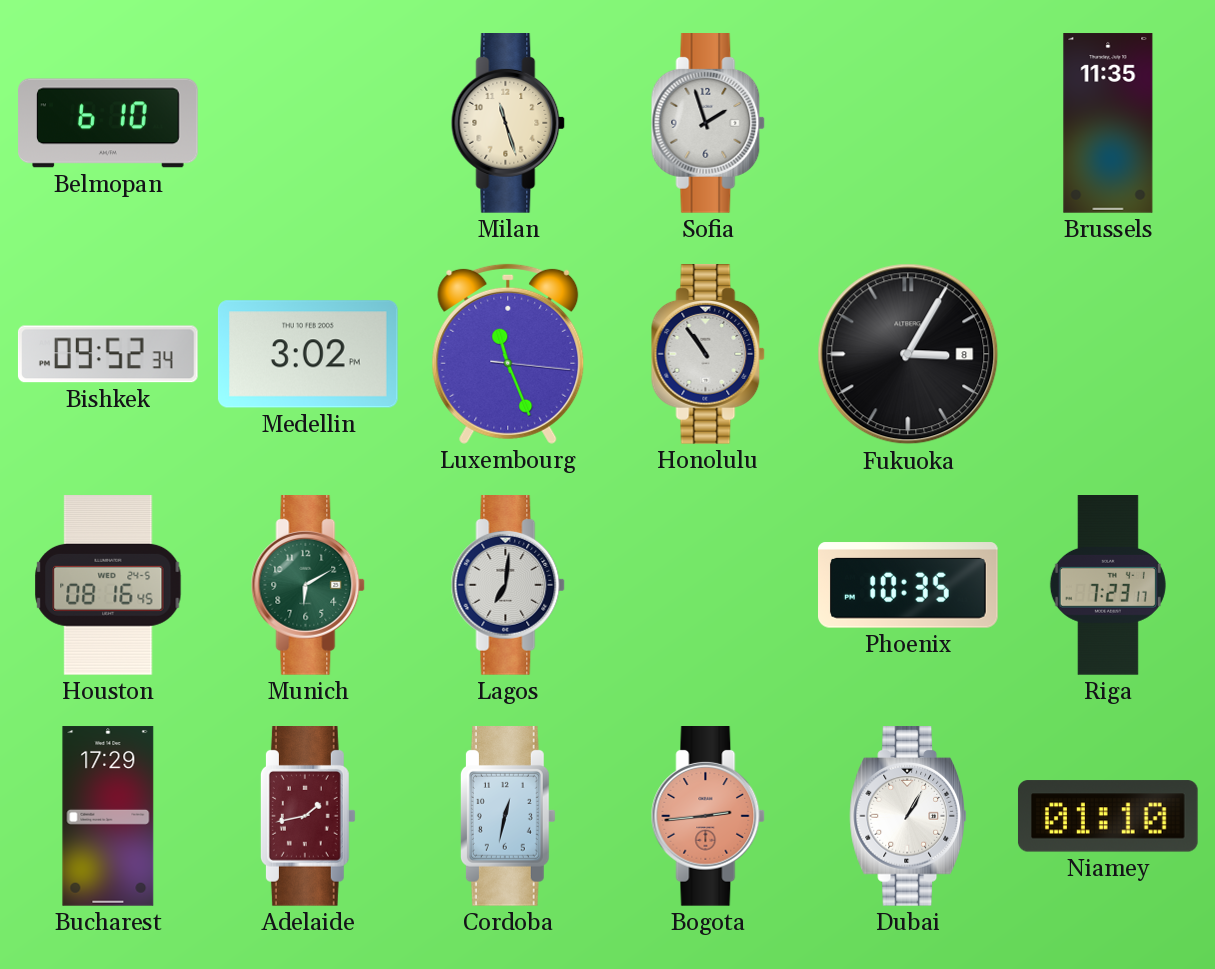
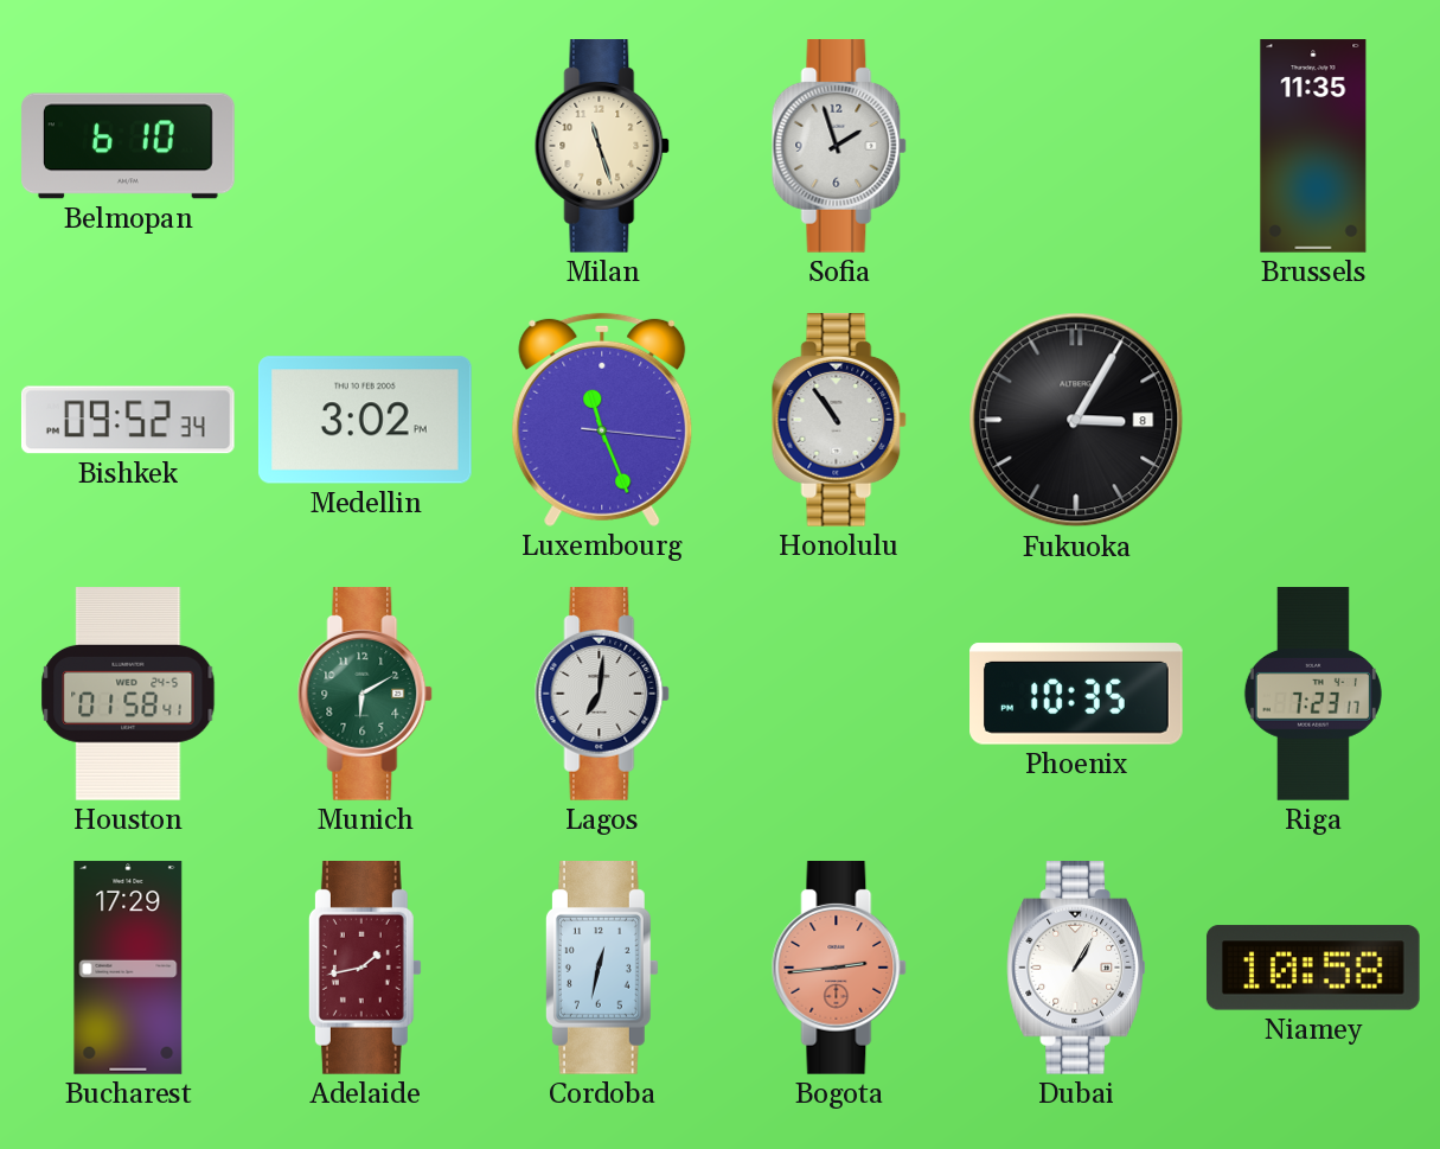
Houston: 08:16 -> 01:58 (128, 695)
Niamey: 01:10 -> 10:58 (1313, 968)
